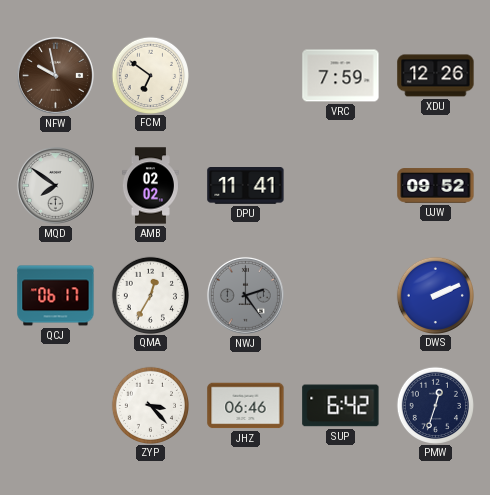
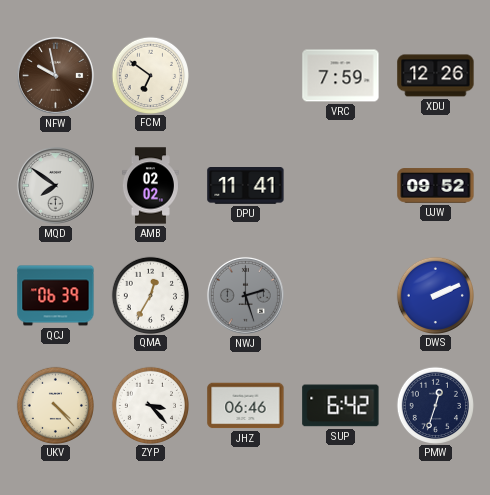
QCJ: 06:17 -> 06:39 (56, 296)
NWJ: 2:24 -> 2:27 (245, 295)
UKV: none -> 4:23 (55, 405)
